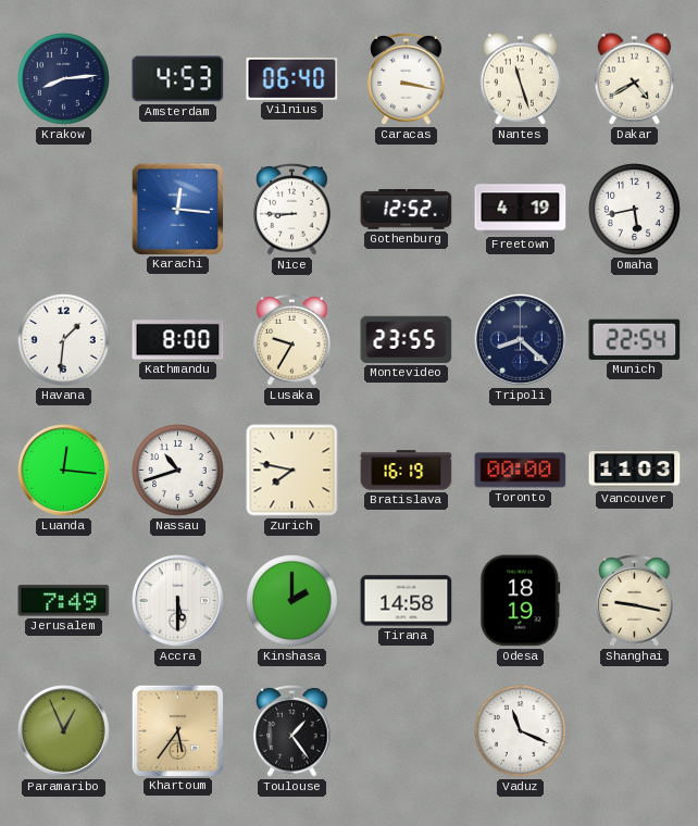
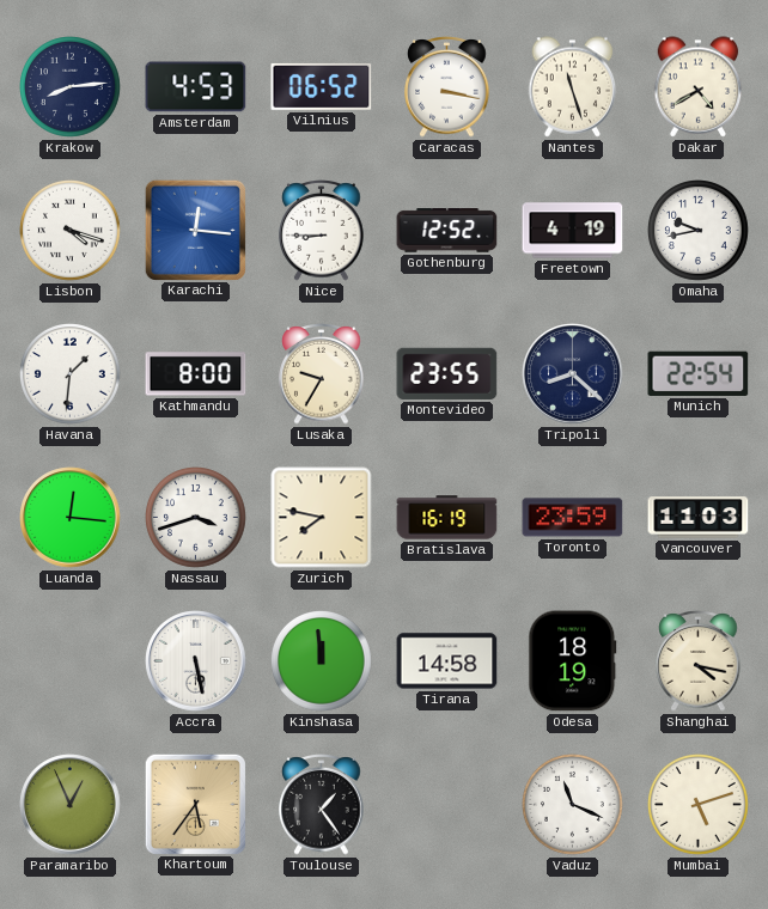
Vilnius: 06:40 -> 06:52 (322, 86)
Lisbon: none -> 4:18 (71, 231)
Omaha: 5:43 -> 9:43 (699, 231)
Nassau: 10:42 -> 3:42 (196, 518)
Toronto: 00:00 -> 23:59 (573, 518)
Jerusalem: 7:49 -> none (64, 601)
Accra: 5:30 -> 5:28 (196, 661)
Kinshasa: 2:00 -> 11:59 (322, 661)
Shanghai: 9:17 -> 4:17 (699, 661)
Mumbai: none -> 5:12 (699, 805)
